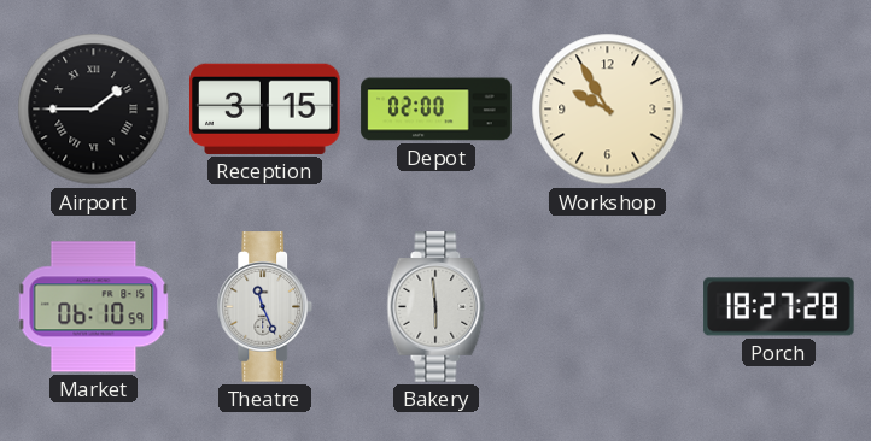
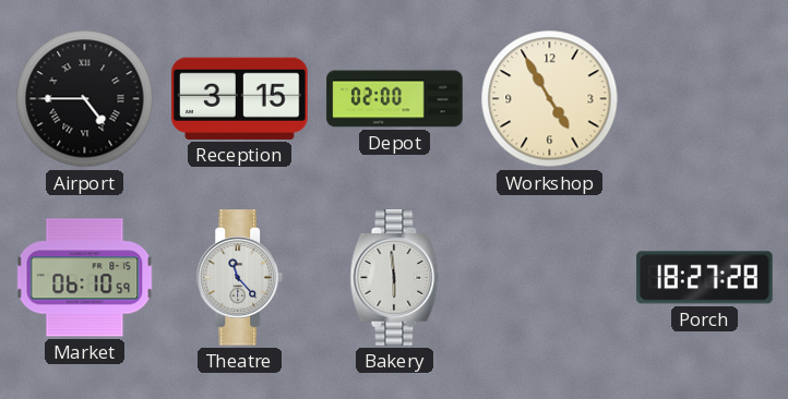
Airport: 1:45 -> 4:45 (85, 99)
Workshop: 9:55 -> 4:55 (550, 99)
Theatre: 11:26 -> 11:23 (240, 278)
